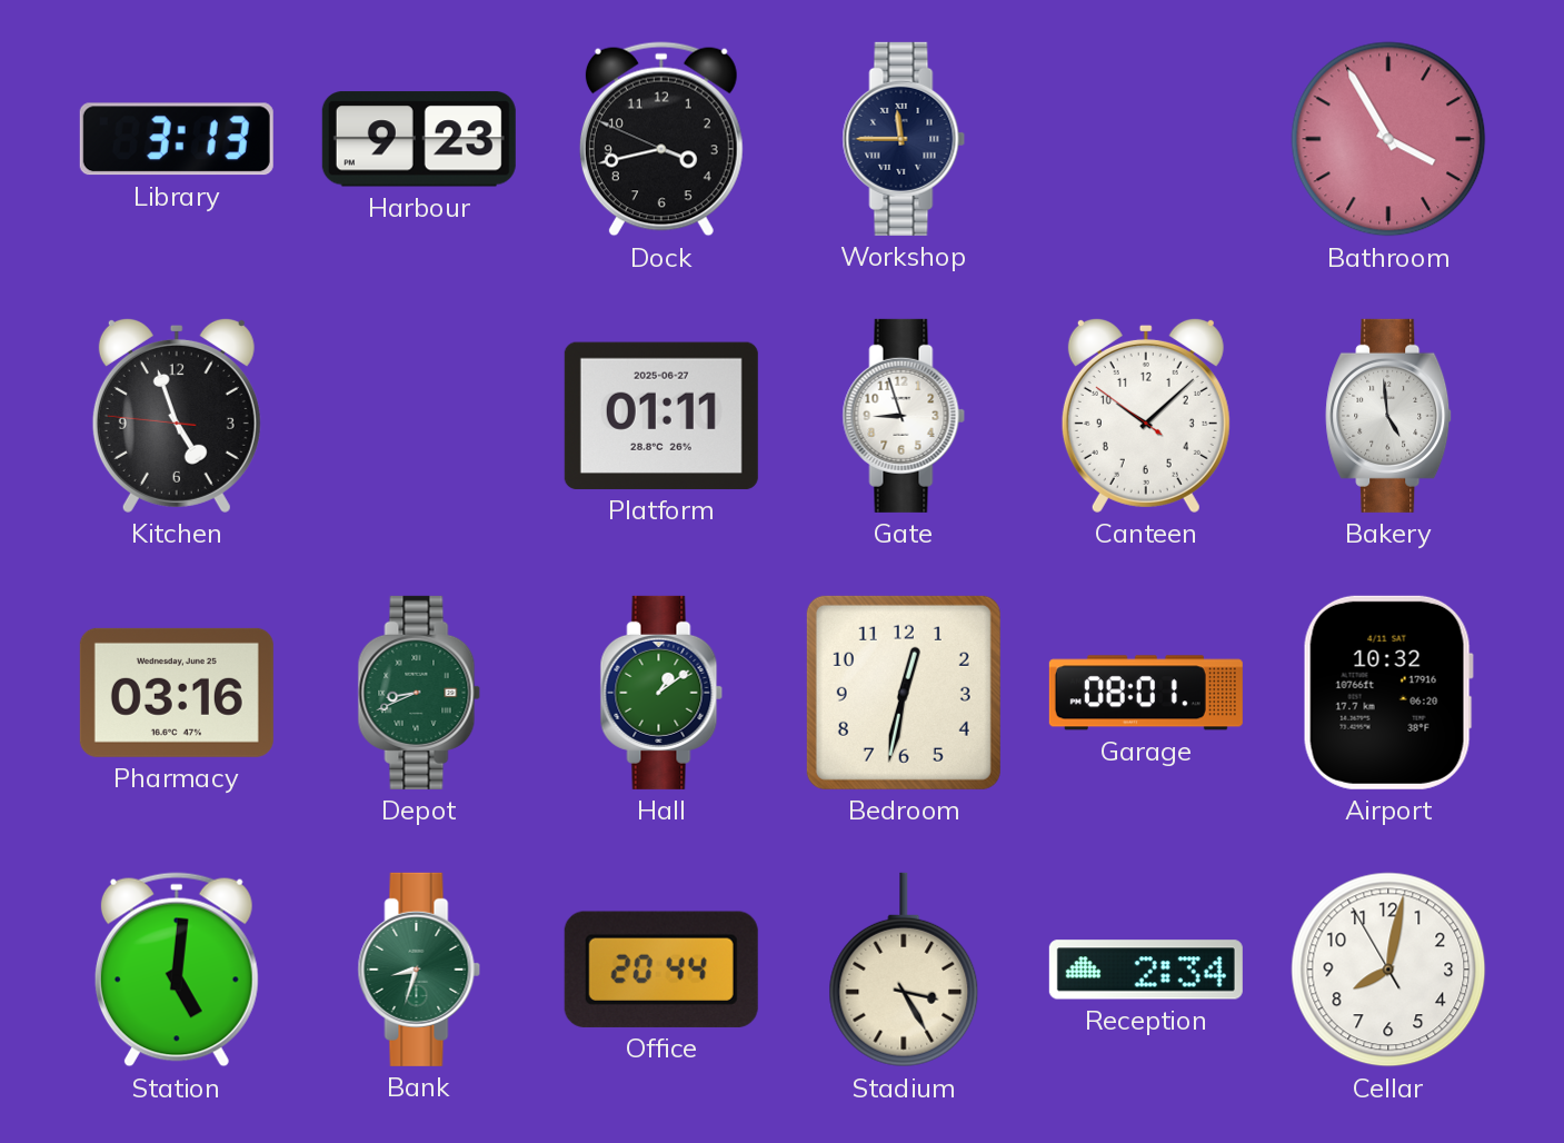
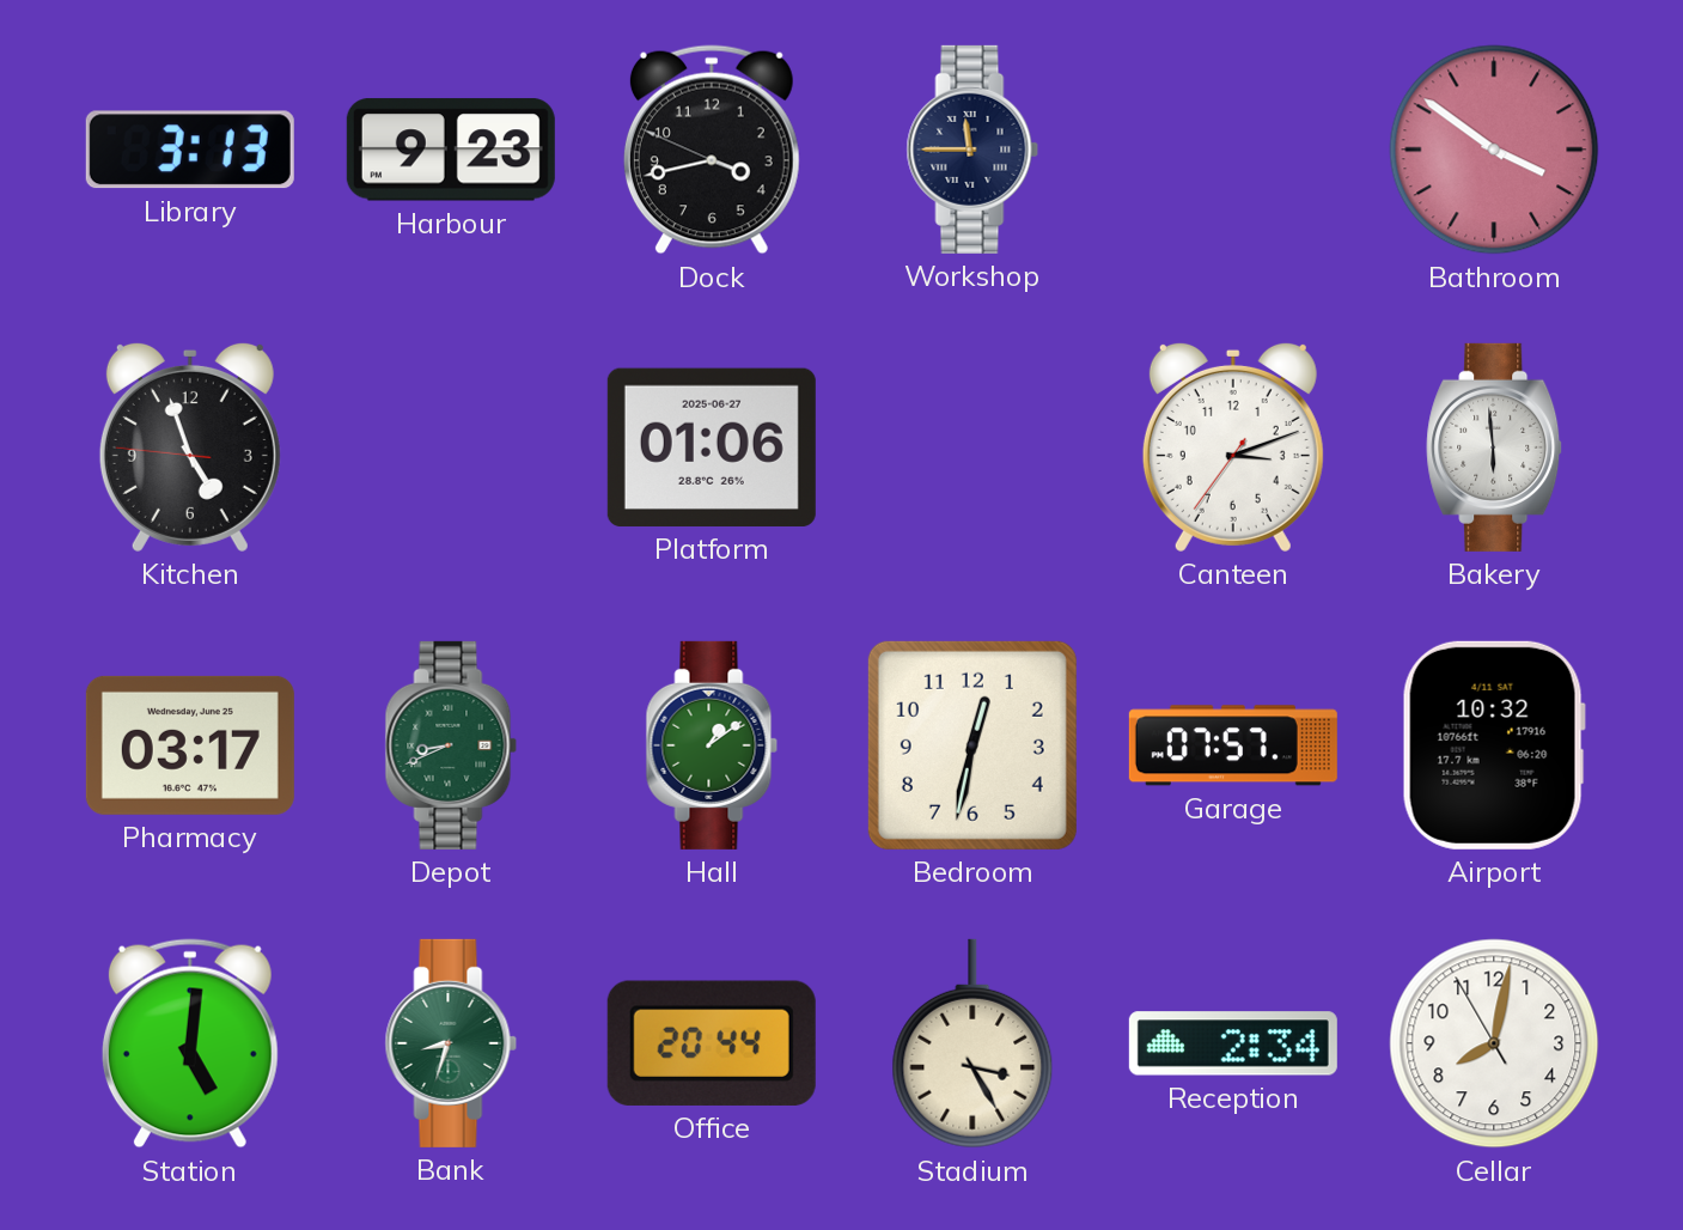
Bathroom: 3:55 -> 3:51 (1494, 150)
Platform: 01:11 -> 01:06 (712, 447)
Gate: 8:57 -> none (904, 416)
Canteen: 10:07 -> 3:11 (1233, 446)
Bakery: 4:59 -> 5:59 (1495, 447)
Pharmacy: 03:16 -> 03:17 (190, 745)
Garage: 08:01 -> 07:57 (1233, 745)
